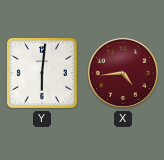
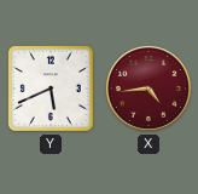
Y: 6:01 -> 5:41 (51, 89)
